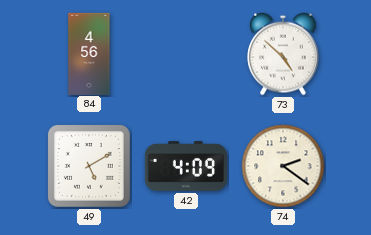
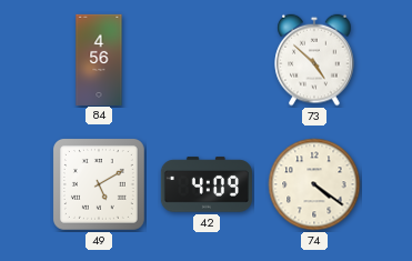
74: 2:21 -> 4:21 (314, 184)
